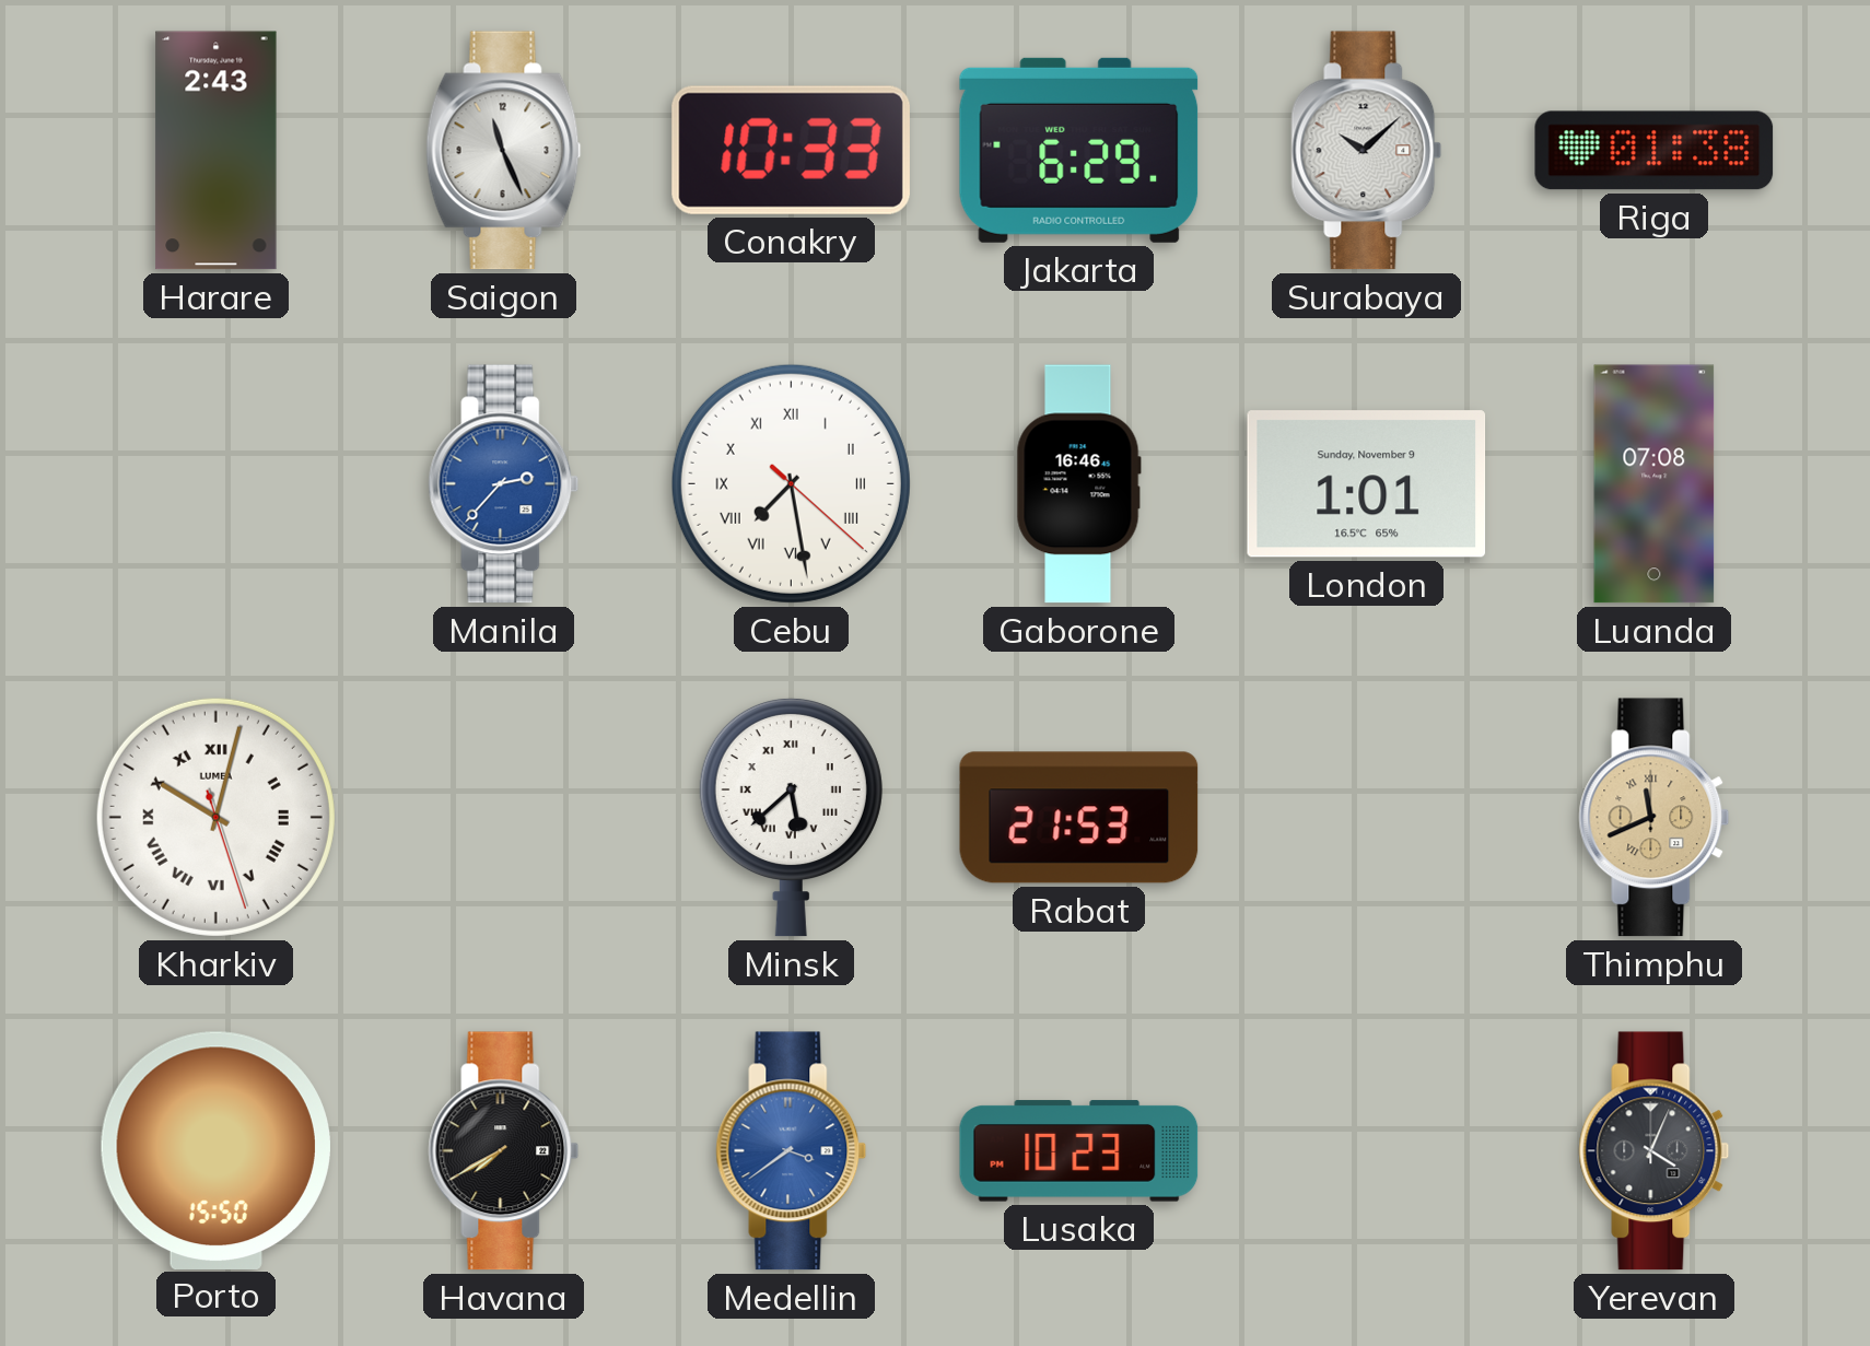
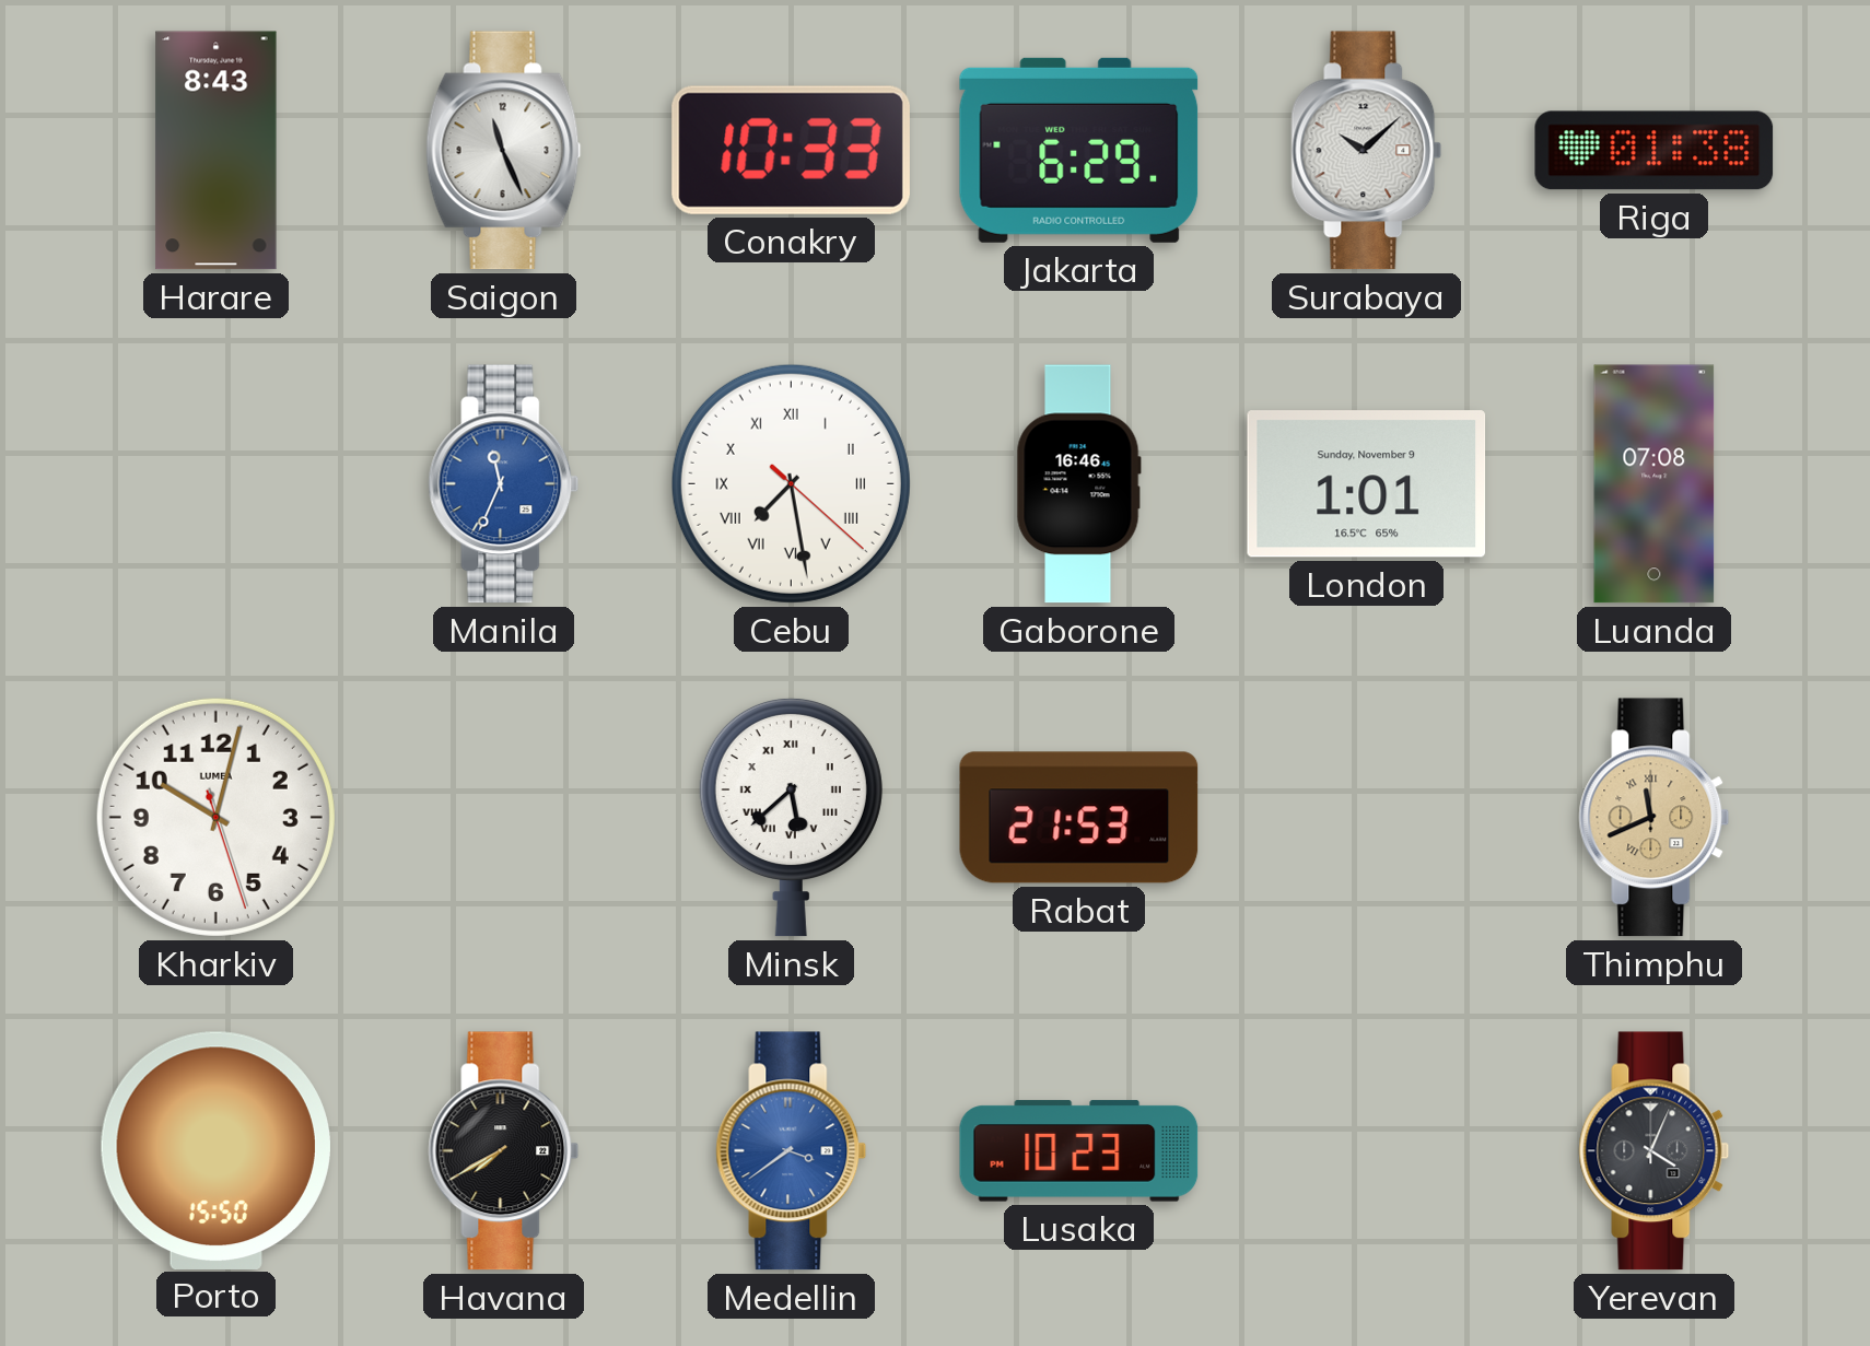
Harare: 2:43 -> 8:43 (217, 151)
Manila: 2:37 -> 11:34 (504, 484)
Kharkiv numerals: Roman -> Arabic (215, 817)
